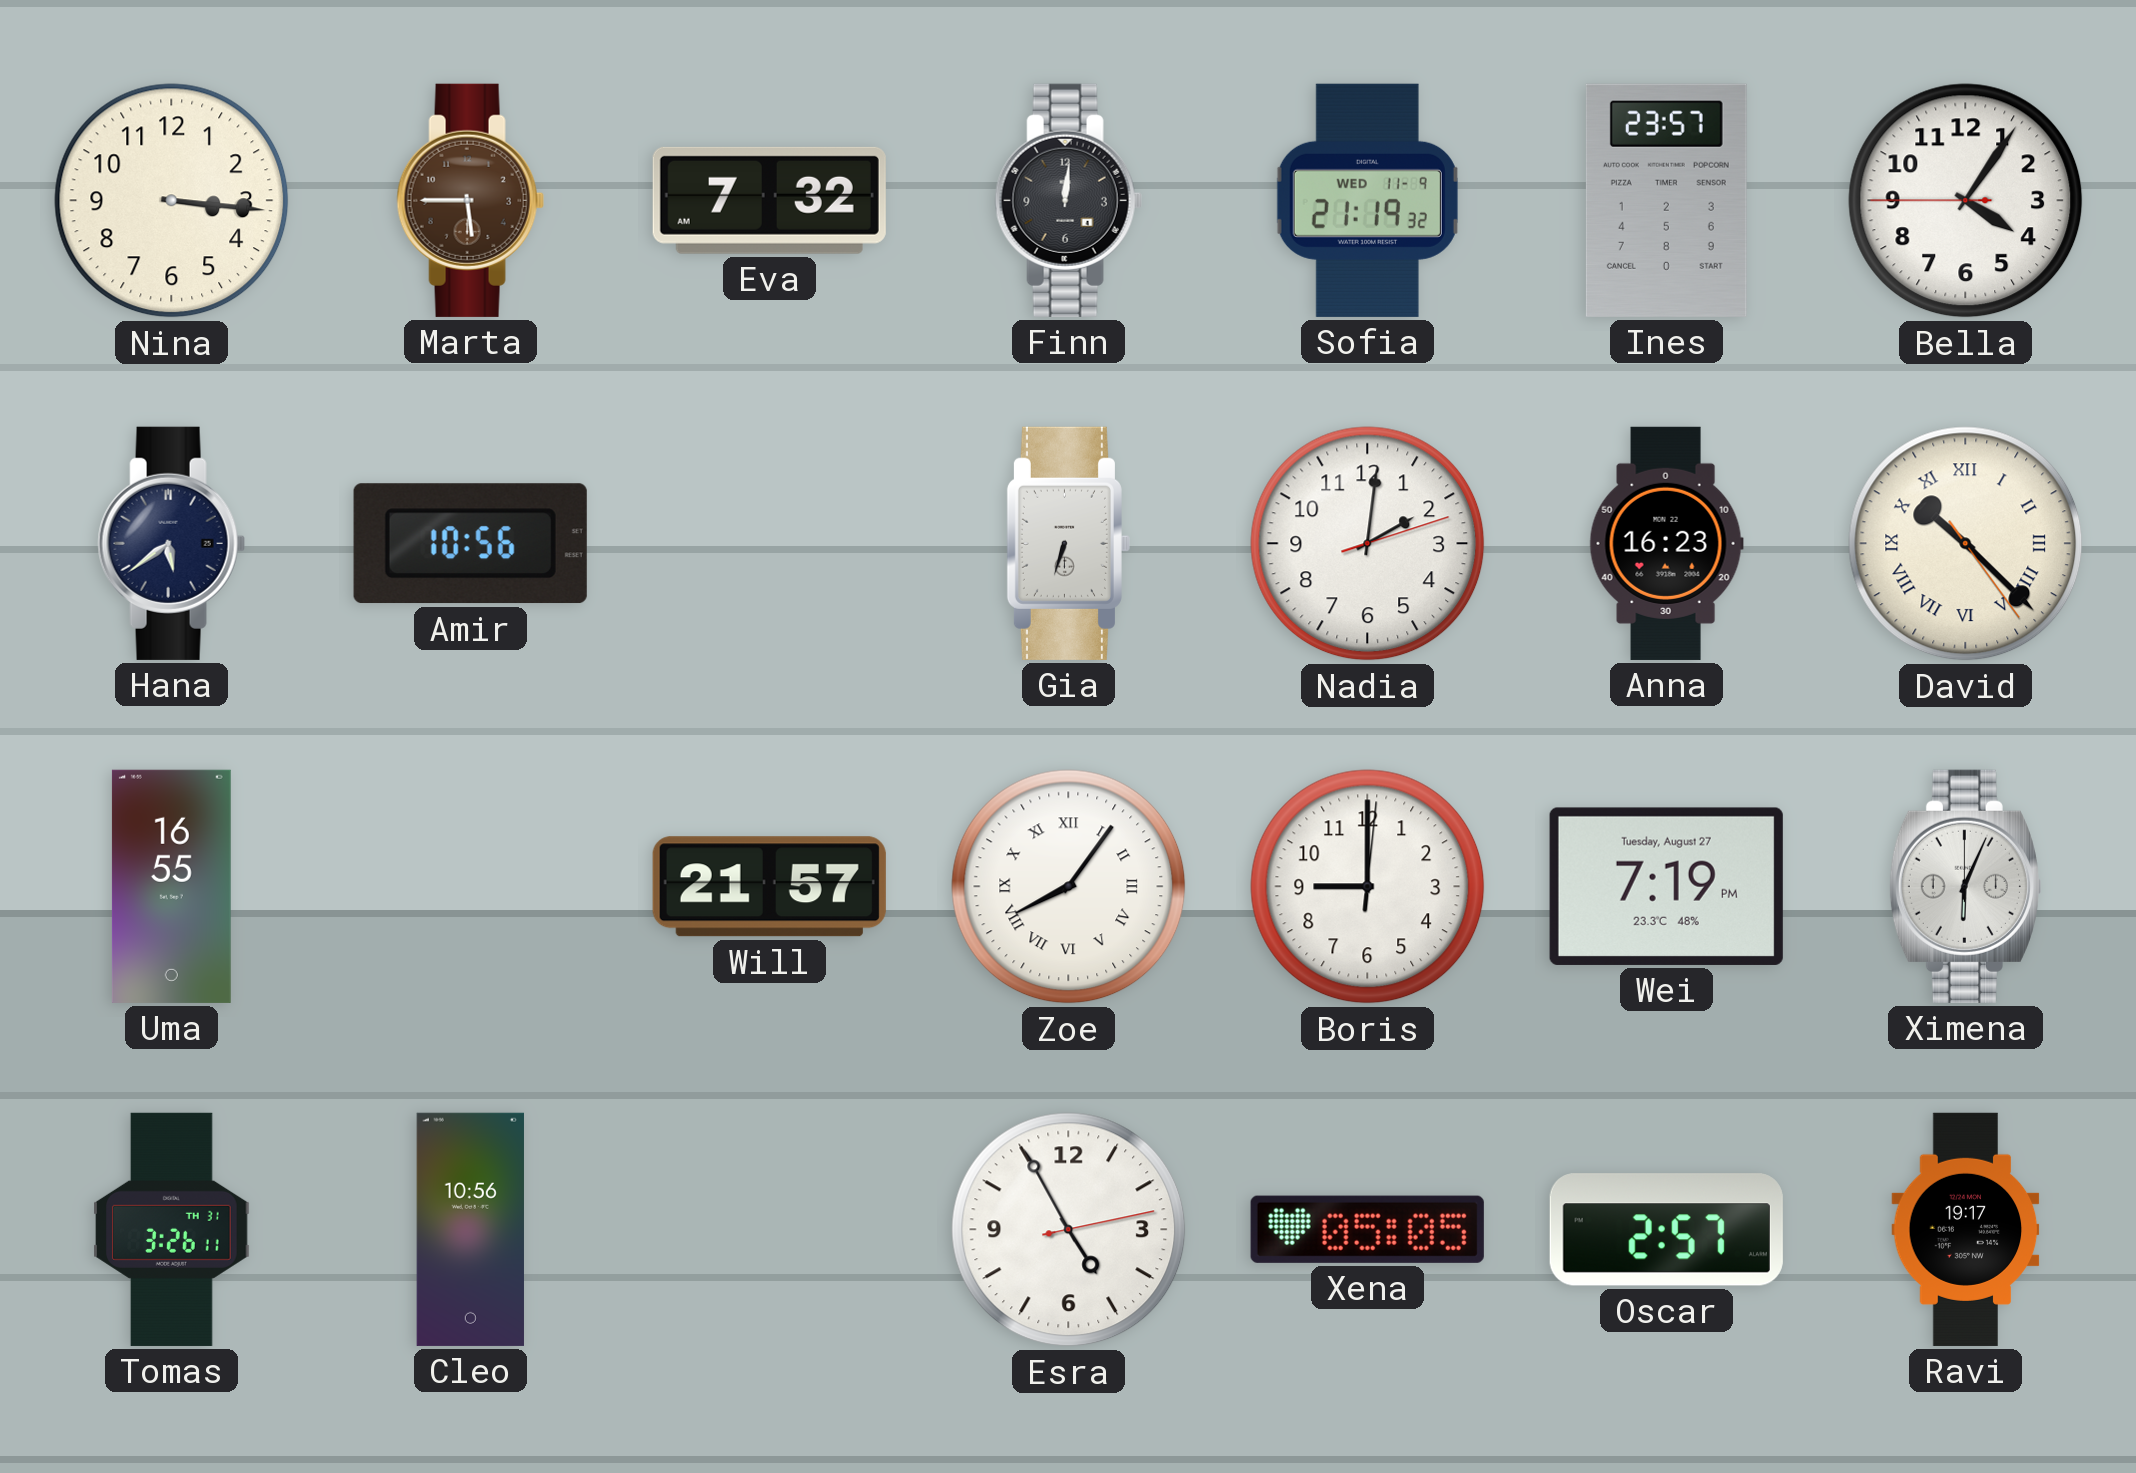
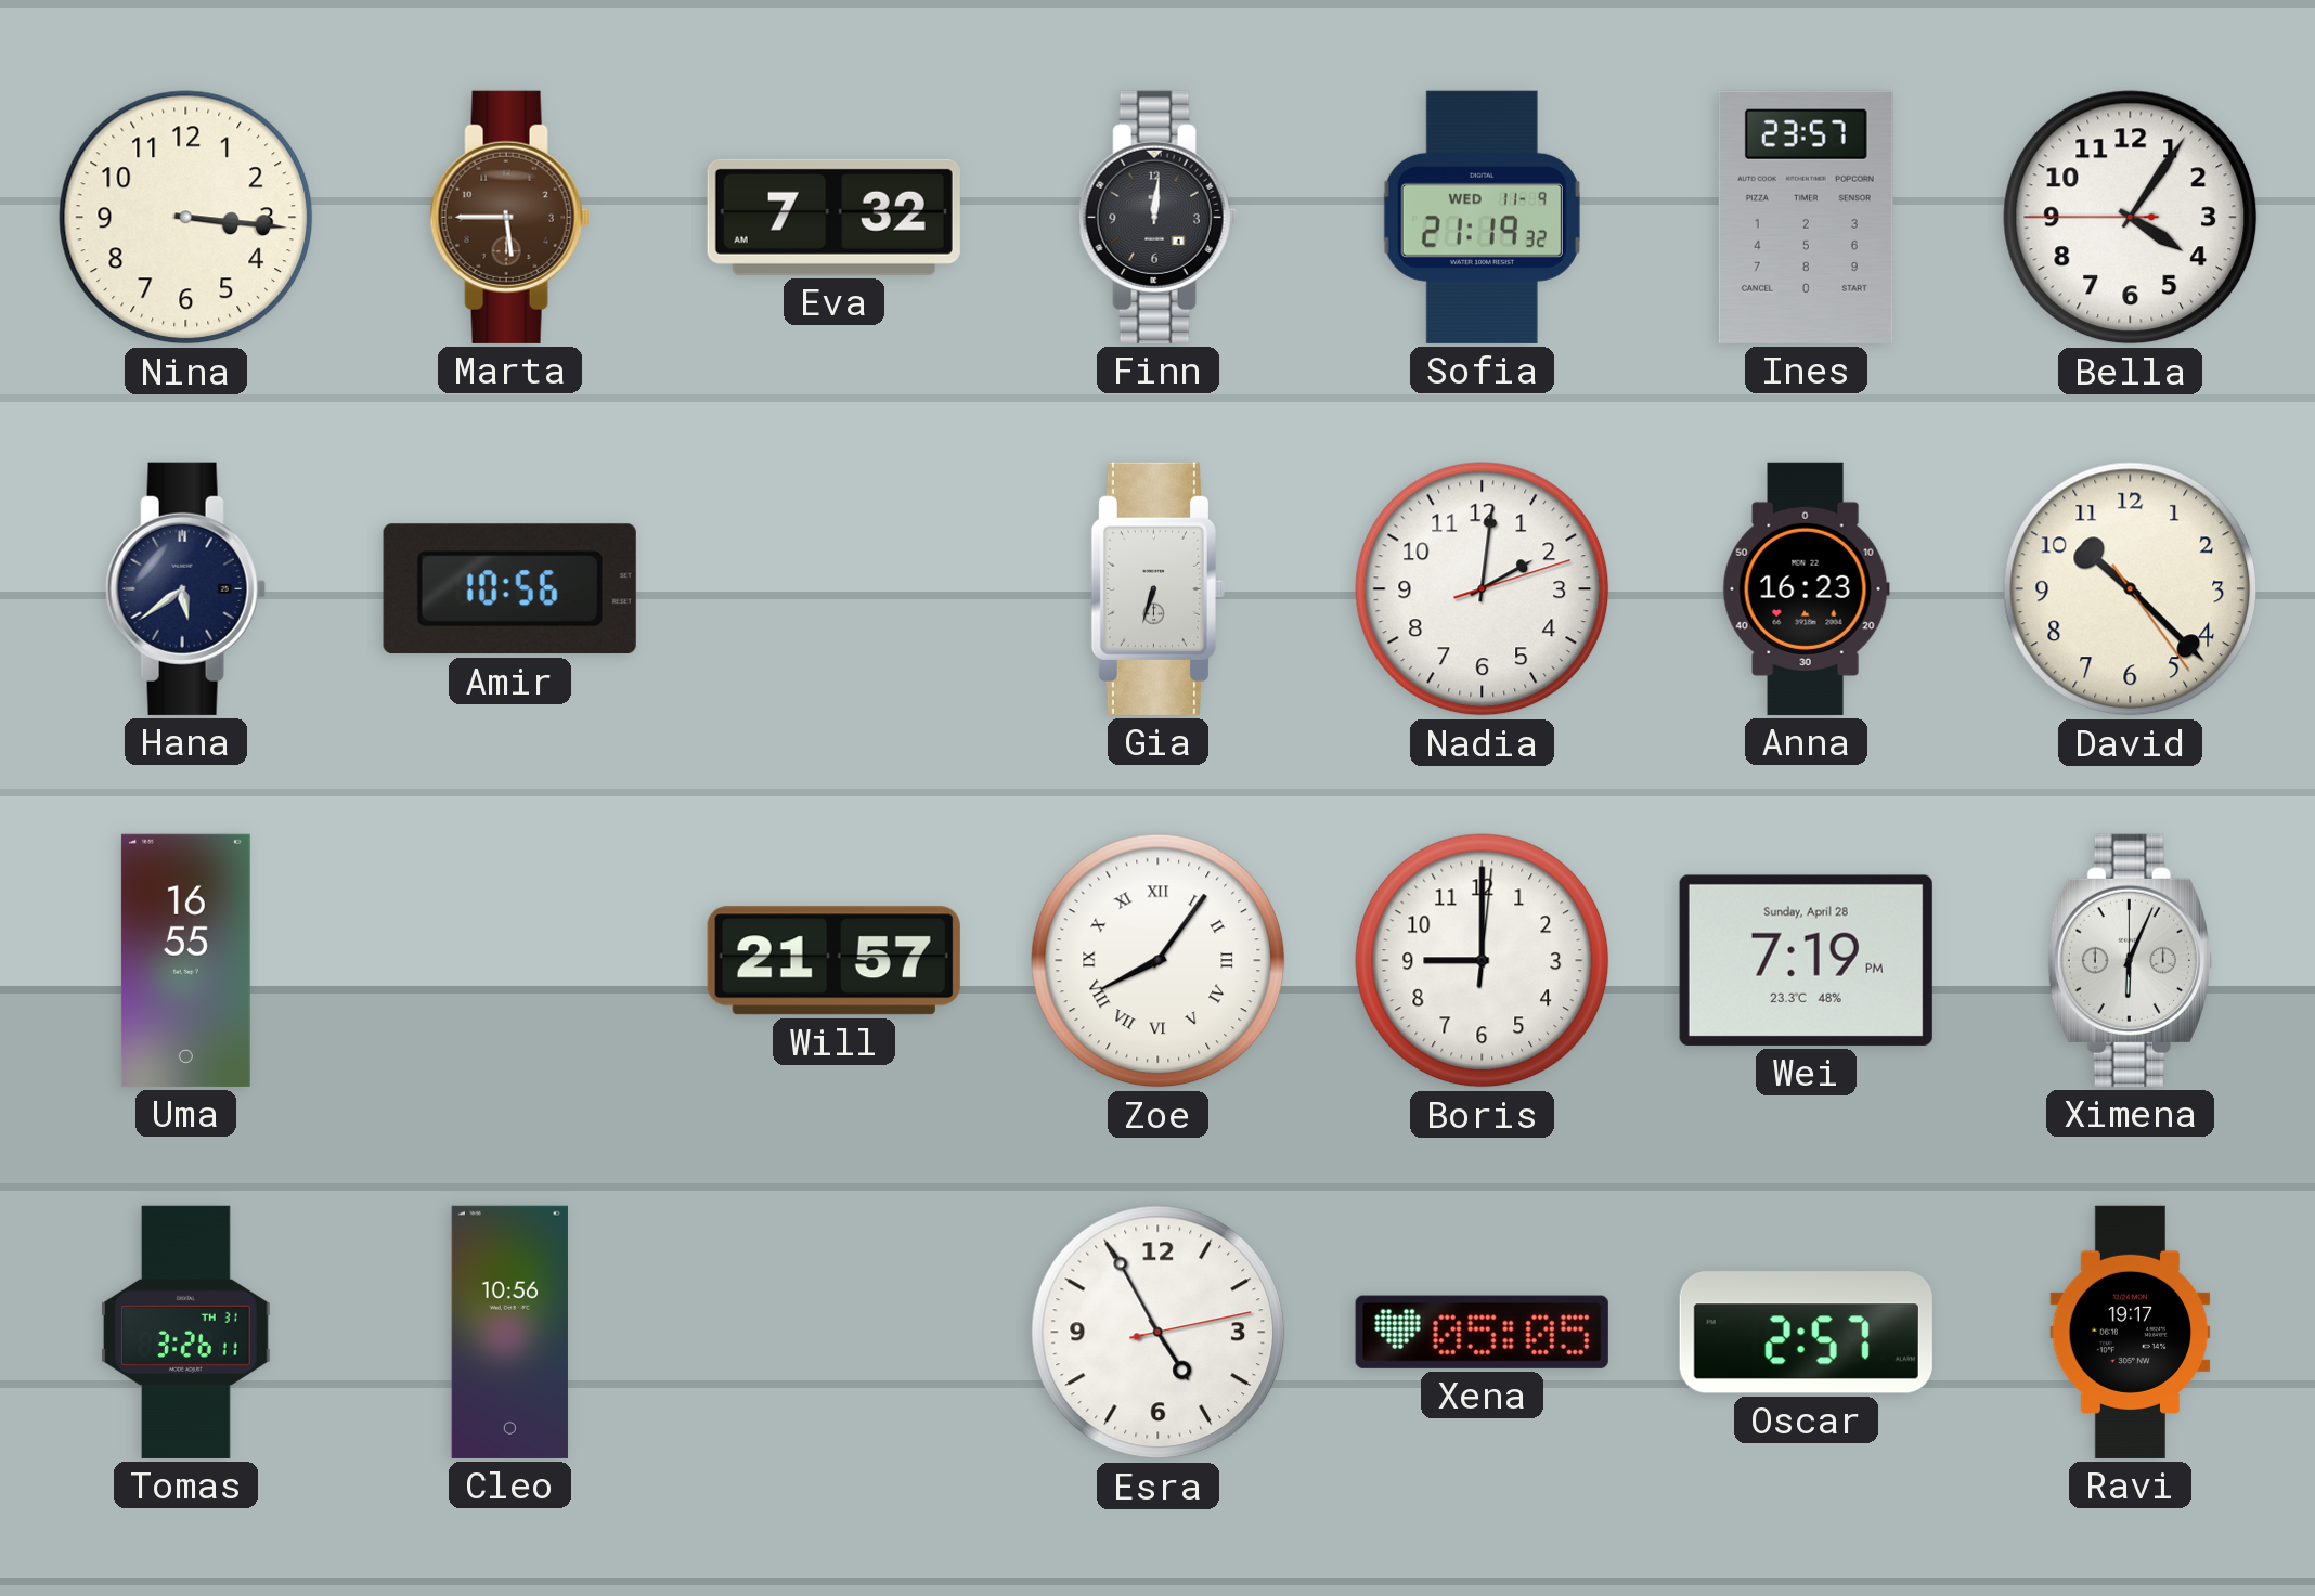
David numerals: Roman -> Arabic (2131, 589)
Wei date: Tuesday, August 27 -> Sunday, April 28 (1806, 960)
